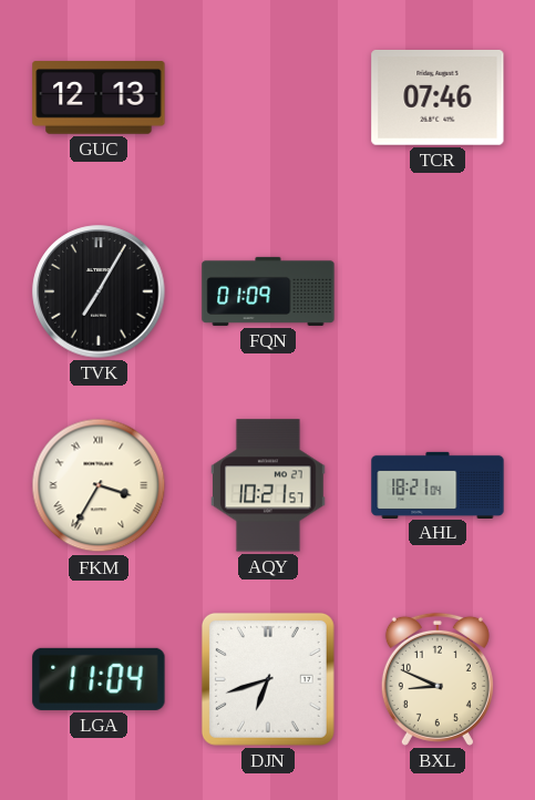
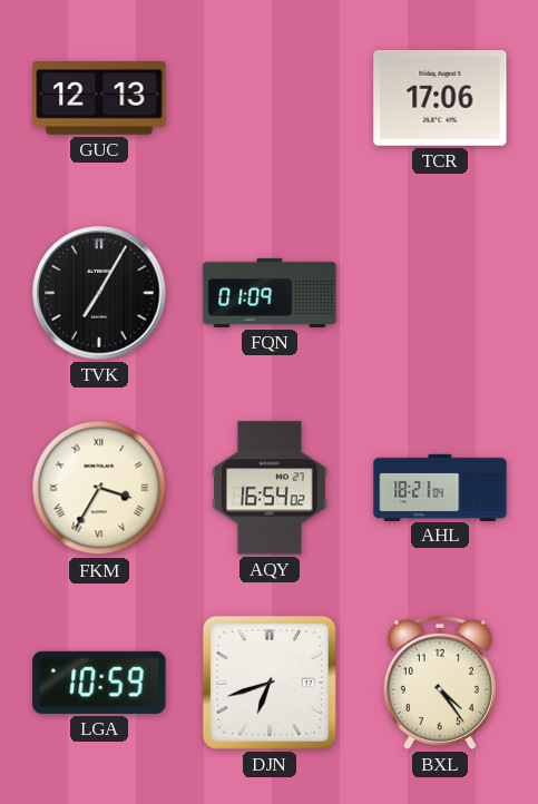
TCR: 07:46 -> 17:06 (440, 98)
AQY: 10:21 -> 16:54 (271, 488)
LGA: 11:04 -> 10:59 (99, 683)
BXL: 8:49 -> 4:24 (440, 683)
